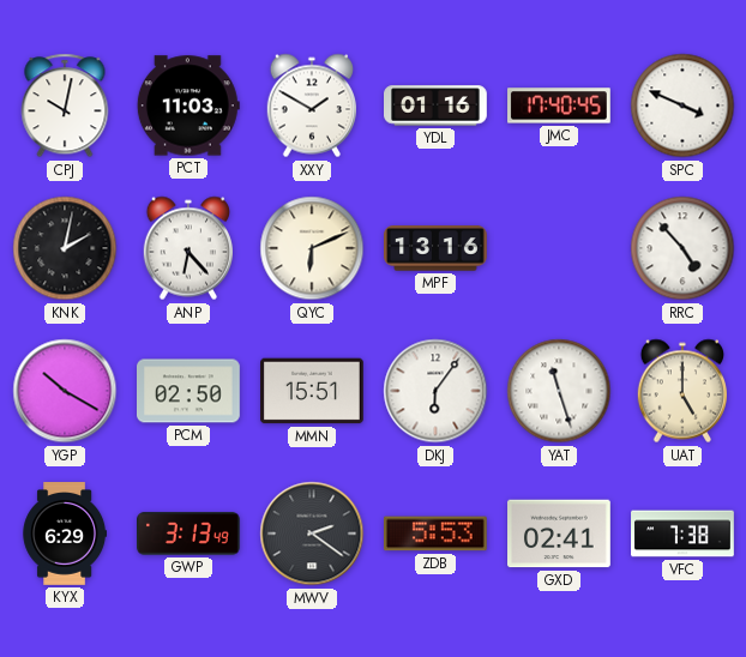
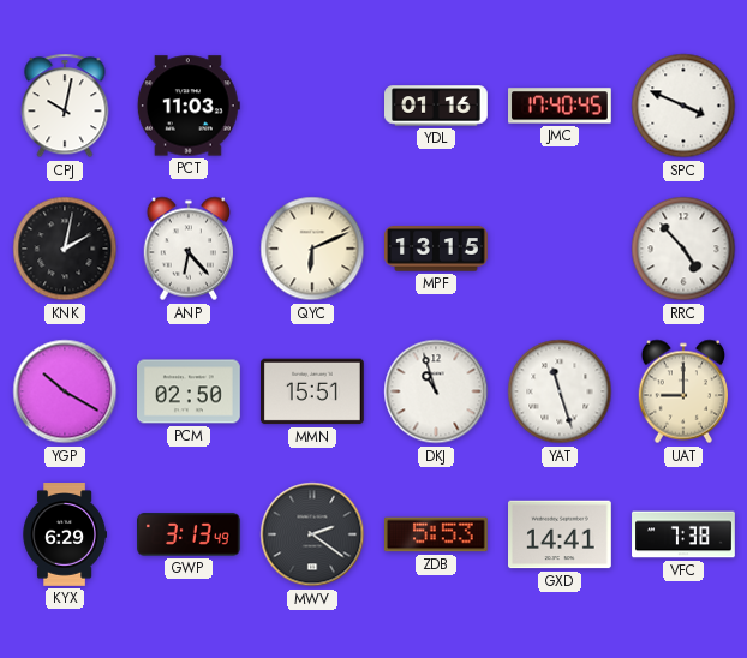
XXY: 1:50 -> none (311, 106)
MPF: 13:16 -> 13:15 (437, 249)
DKJ: 6:06 -> 10:57 (436, 391)
UAT: 5:00 -> 9:00 (682, 391)
GXD: 02:41 -> 14:41 (561, 534)
